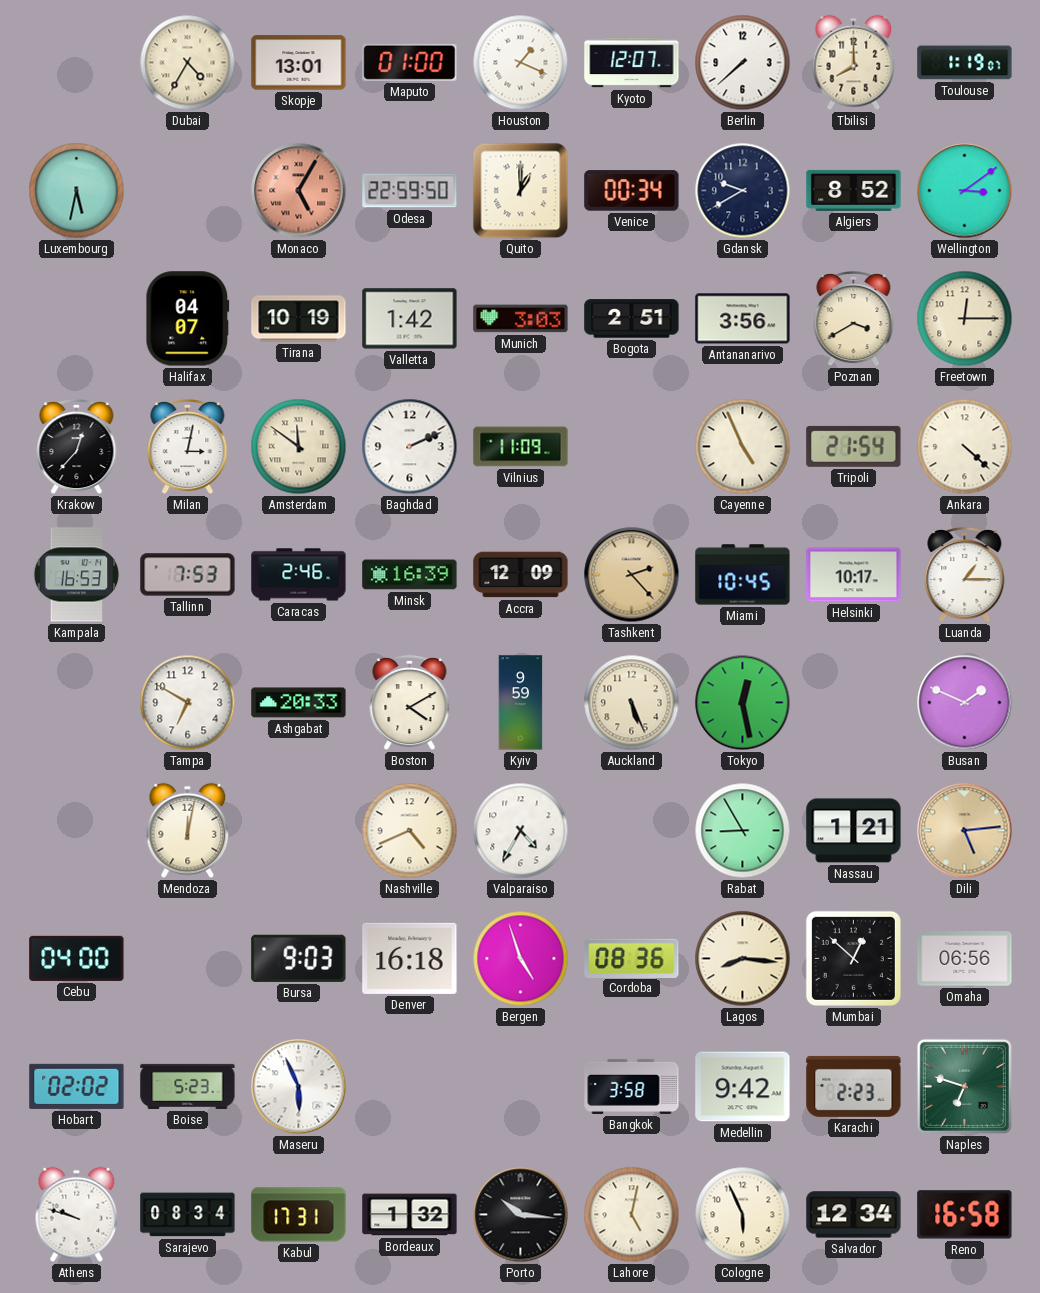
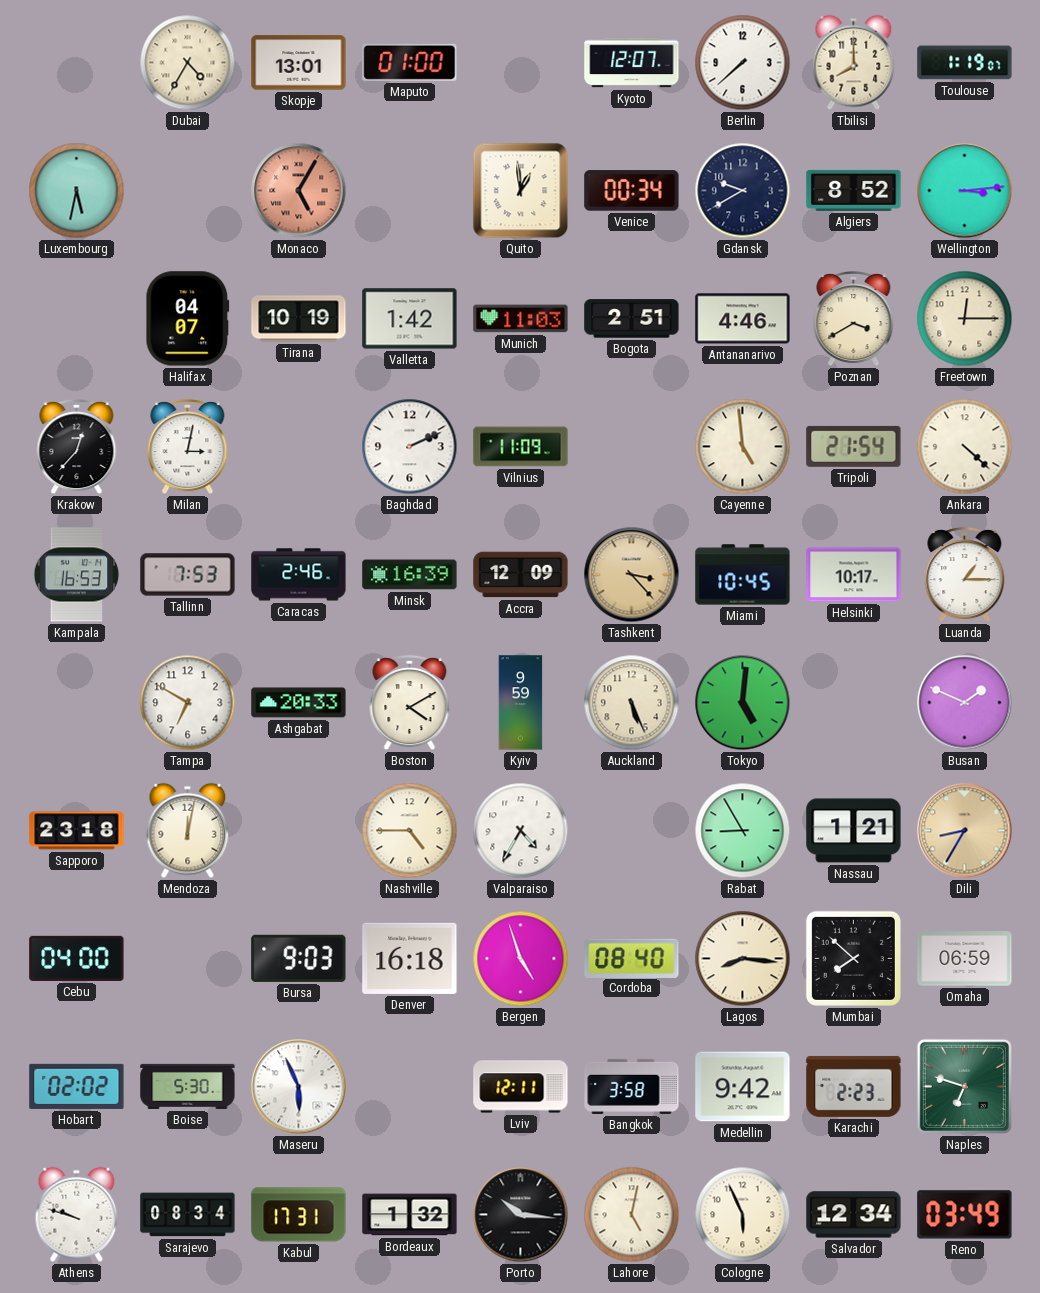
Houston: 1:19 -> none (521, 63)
Odesa: 22:59 -> none (410, 191)
Quito: 1:00 -> 12:59 (521, 191)
Wellington: 3:09 -> 3:14 (965, 191)
Munich: 3:03 -> 11:03 (521, 319)
Antananarivo: 3:56 -> 4:46 (743, 319)
Amsterdam: 11:51 -> none (299, 447)
Cayenne: 4:56 -> 4:59 (743, 447)
Tashkent: 2:23 -> 3:23 (632, 575)
Tokyo: 12:28 -> 5:01 (743, 703)
Sapporo: none -> 23:18 (77, 831)
Nashville: 4:41 -> 4:45 (410, 831)
Dili: 5:14 -> 8:35 (965, 831)
Cordoba: 08:36 -> 08:40 (632, 958)
Mumbai: 12:52 -> 7:52 (853, 958)
Omaha: 06:56 -> 06:59 (965, 959)
Boise: 5:23 -> 5:30 (188, 1086)
Lviv: none -> 12:11 (521, 1087)
Reno: 16:58 -> 03:49 (965, 1215)
